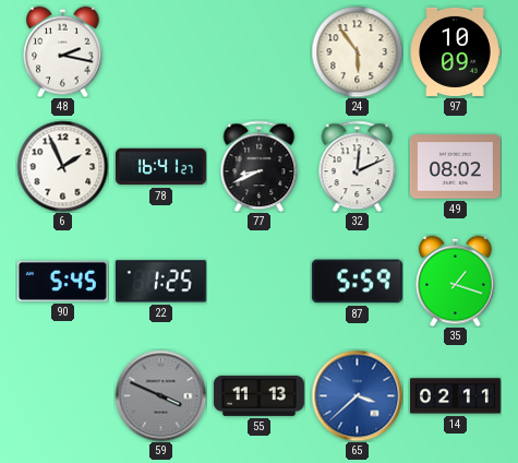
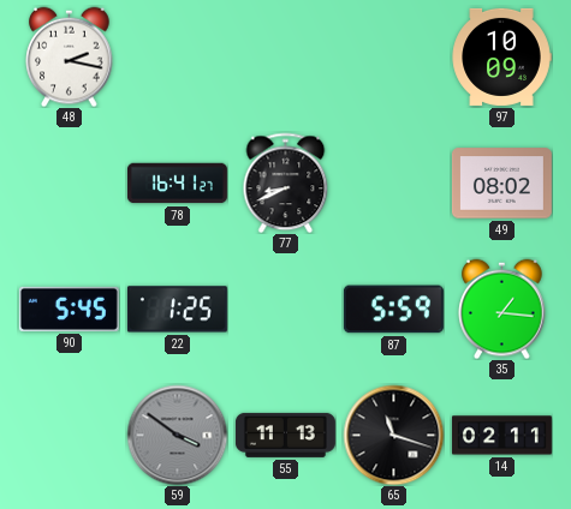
24: 5:54 -> none (357, 51)
6: 1:56 -> none (62, 166)
32: 12:11 -> none (358, 166)
35: 1:18 -> 1:16 (502, 309)
59: 3:49 -> 3:51 (177, 435)
65: 3:38 -> 11:18 (393, 435)
65 dial: blue -> black (393, 435)
